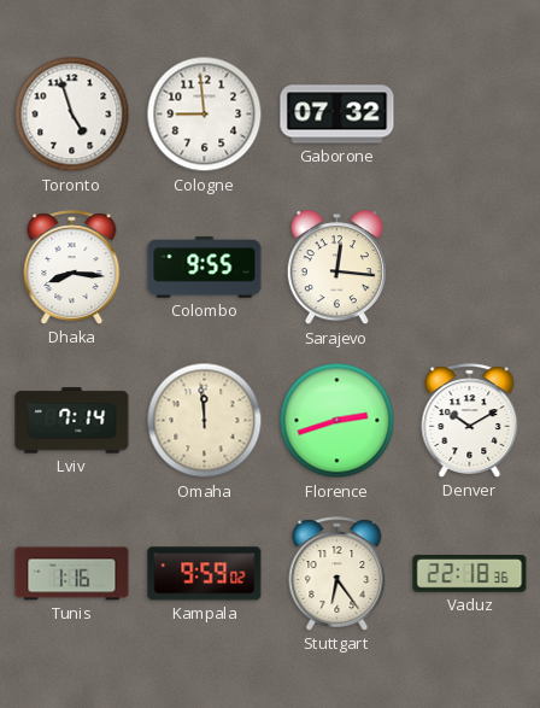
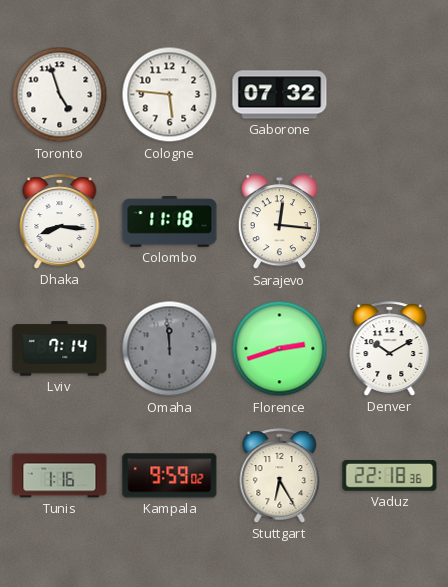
Cologne: 8:59 -> 5:46 (170, 95)
Colombo: 9:55 -> 11:18 (170, 222)
Omaha dial: cream -> grey (170, 349)
Stuttgart: 6:24 -> 6:25 (280, 476)
